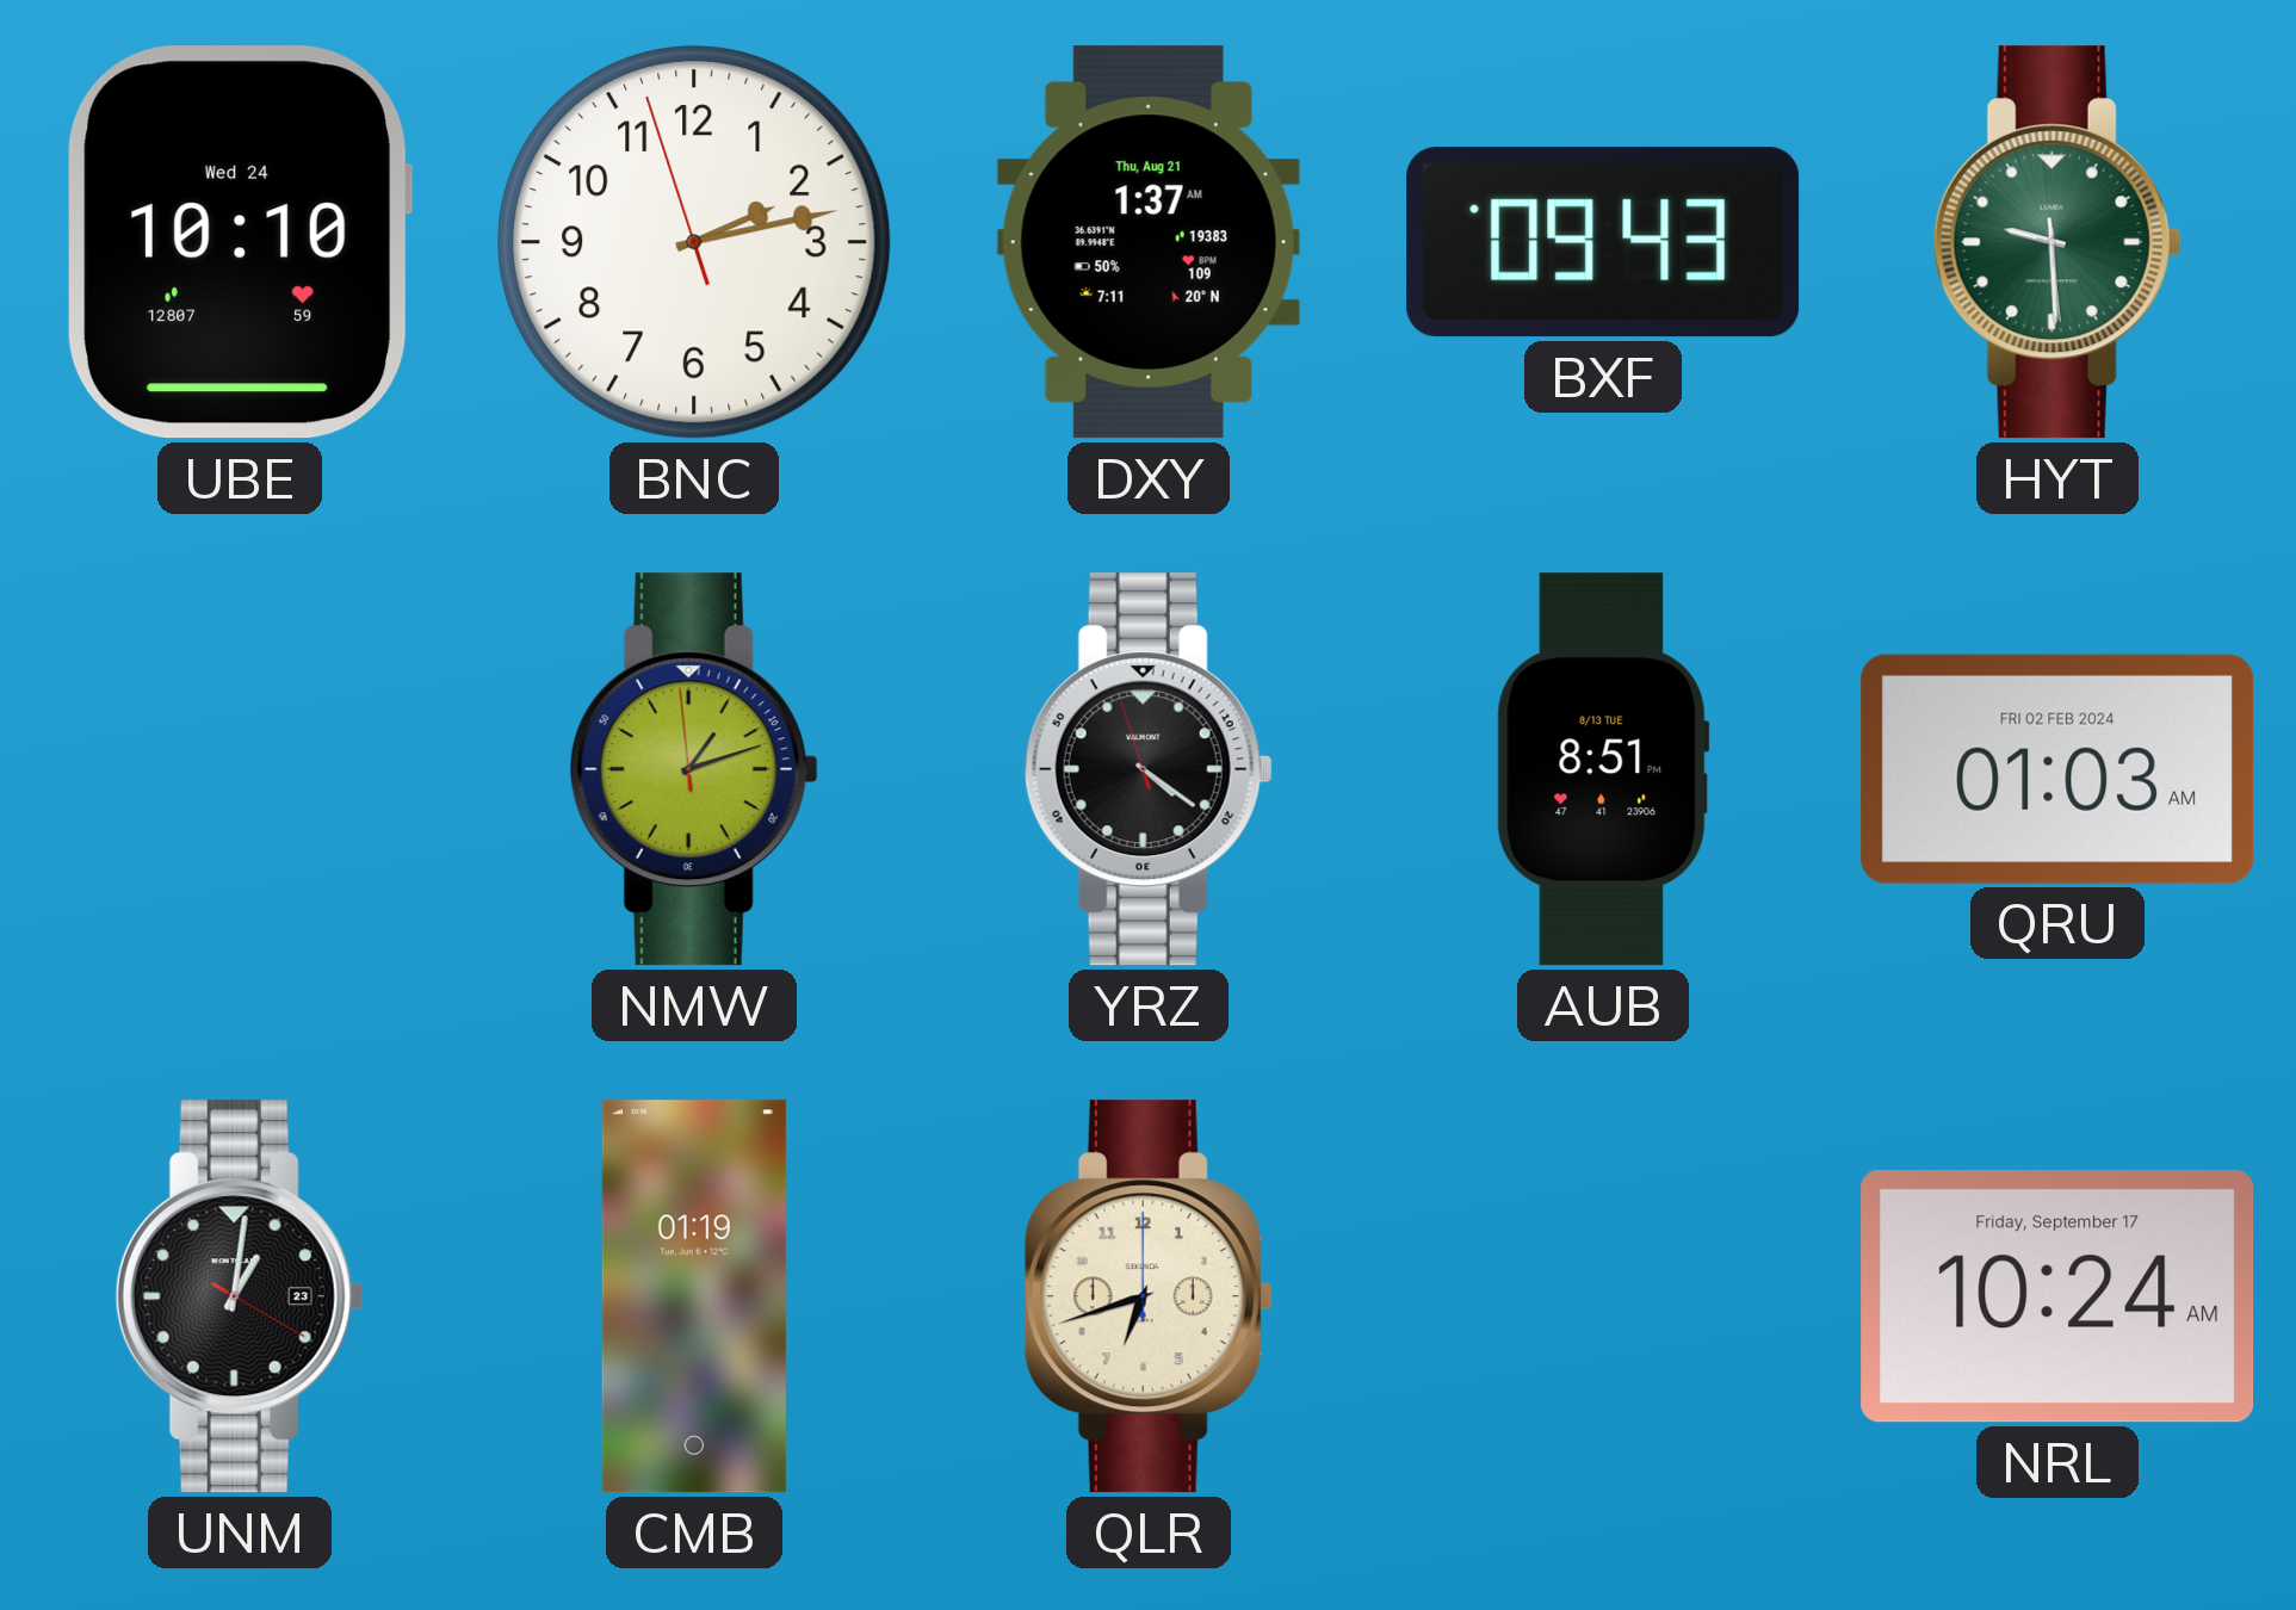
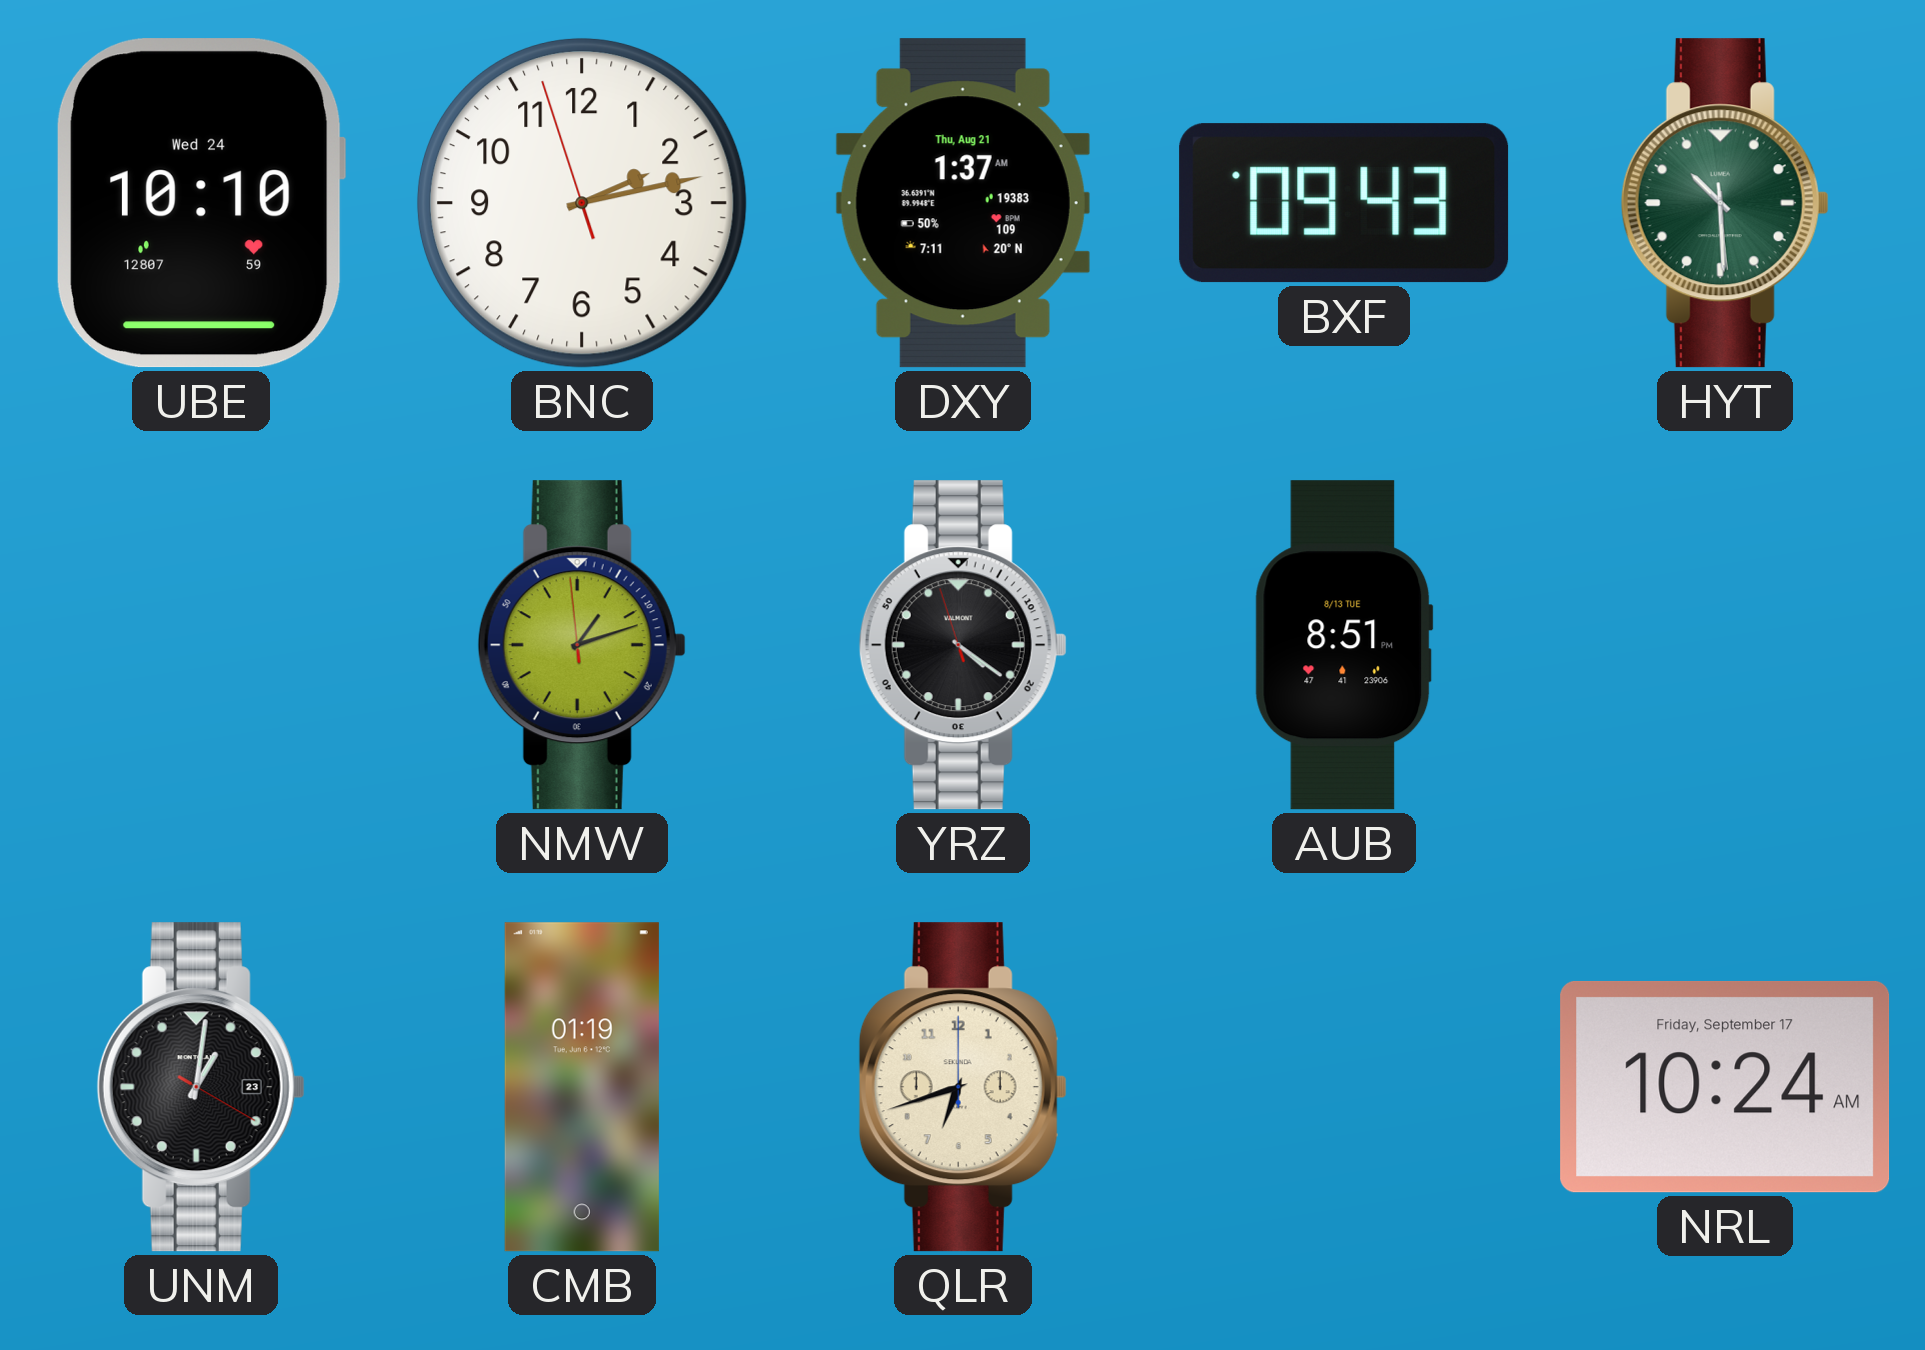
HYT: 9:29 -> 10:29 (1725, 203)
QRU: 01:03 -> none (2057, 769)
